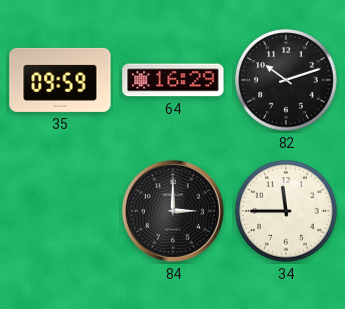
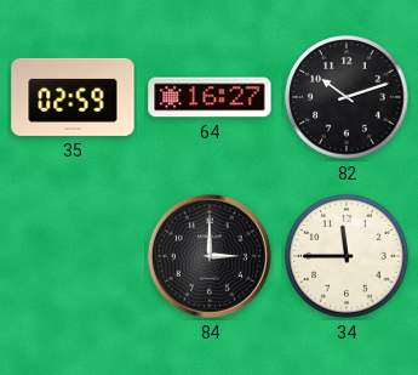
35: 09:59 -> 02:59 (73, 97)
64: 16:29 -> 16:27 (210, 97)
